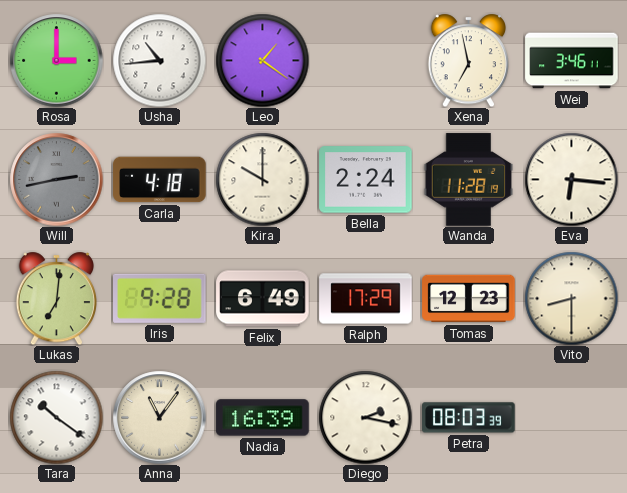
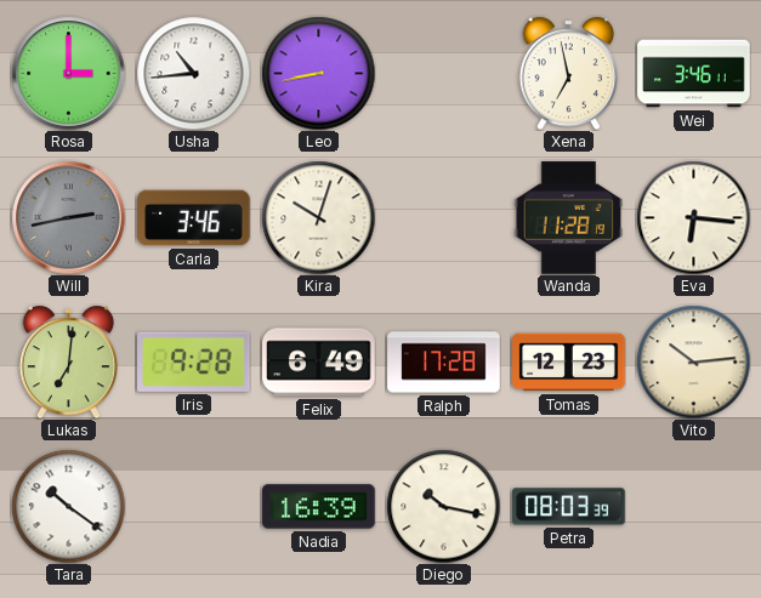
Leo: 1:21 -> 8:43 (318, 73)
Carla: 4:18 -> 3:46 (194, 218)
Kira: 10:00 -> 10:03 (318, 217)
Bella: 2:24 -> none (366, 180)
Ralph: 17:29 -> 17:28 (444, 363)
Vito: 8:30 -> 10:14 (693, 361)
Anna: 11:06 -> none (159, 417)
Diego: 2:17 -> 10:17 (443, 506)
